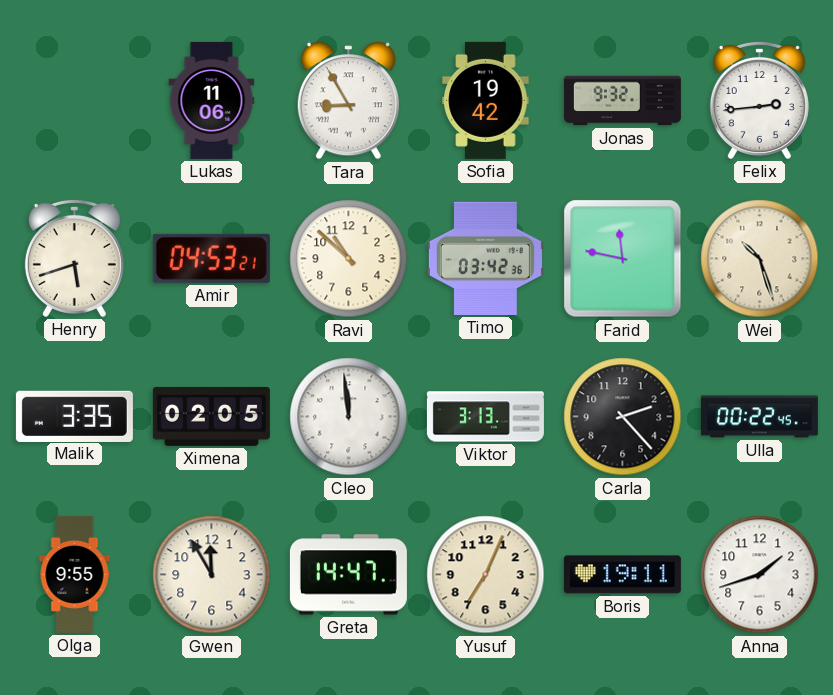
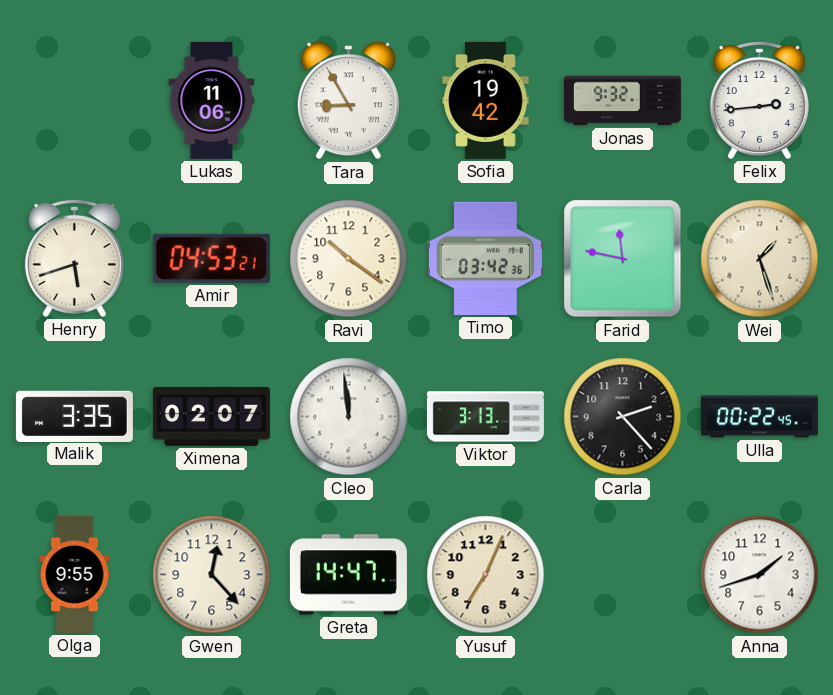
Ravi: 10:52 -> 10:21 (349, 259)
Wei: 10:27 -> 1:27 (760, 259)
Ximena: 02:05 -> 02:07 (211, 416)
Gwen: 11:55 -> 12:23 (212, 575)
Boris: 19:11 -> none (622, 575)
